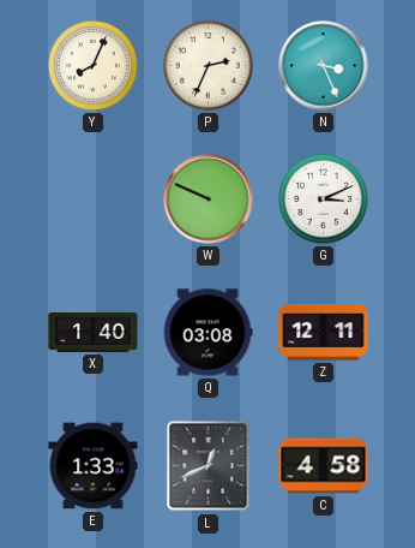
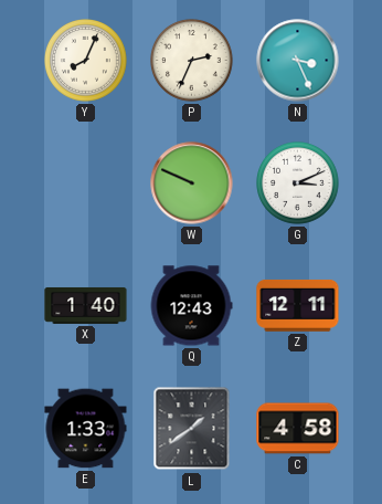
Q: 03:08 -> 12:43 (191, 306)
L: 12:41 -> 1:39 (192, 429)
